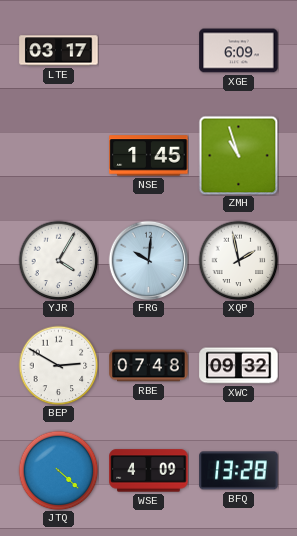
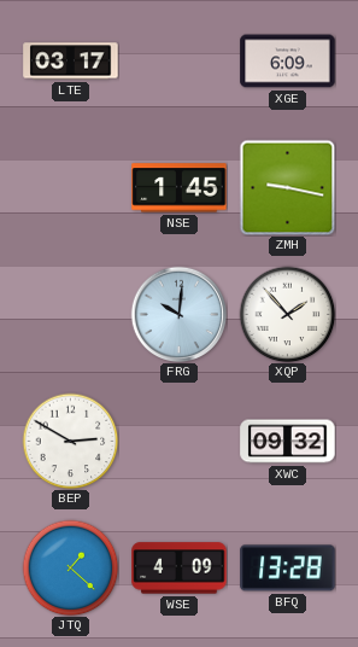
ZMH: 10:57 -> 9:17 (287, 187)
YJR: 4:05 -> none (58, 260)
XQP: 1:58 -> 1:53 (287, 314)
RBE: 07:48 -> none (149, 366)
JTQ: 4:22 -> 1:22 (70, 567)
